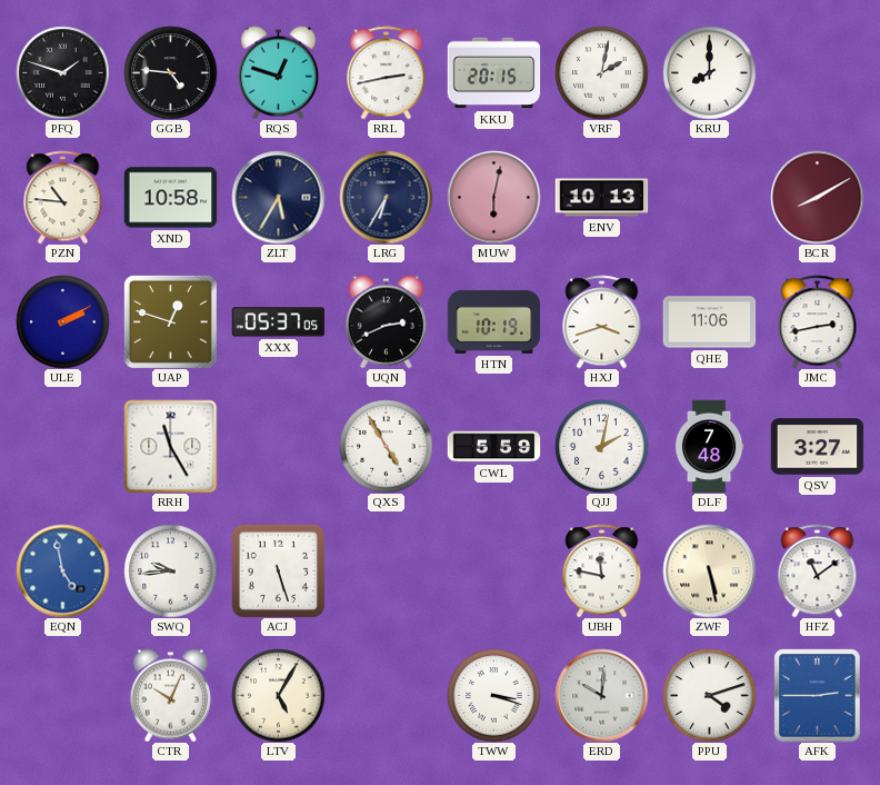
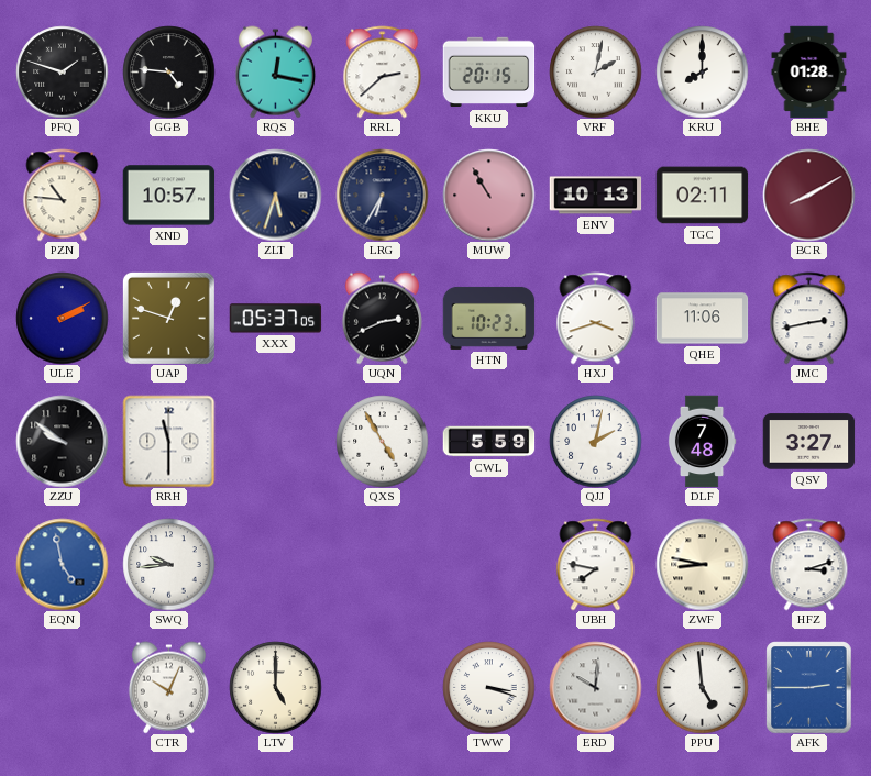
RQS: 12:48 -> 12:17 (275, 71)
RRL: 2:43 -> 2:38 (383, 71)
BHE: none -> 01:28 (809, 71)
XND: 10:58 -> 10:57 (168, 196)
ZLT: 5:35 -> 5:33 (275, 195)
MUW: 6:02 -> 10:55 (488, 195)
TGC: none -> 02:11 (702, 196)
HTN: 10:19 -> 10:23 (488, 318)
ZZU: none -> 9:51 (62, 441)
RRH: 11:25 -> 11:30 (168, 441)
ACJ: 5:27 -> none (278, 570)
UBH: 11:47 -> 7:47 (596, 564)
ZWF: 5:28 -> 8:47 (702, 564)
HFZ: 11:09 -> 3:12 (809, 564)
LTV: 5:05 -> 5:00 (275, 687)
PPU: 4:12 -> 4:59 (702, 687)
